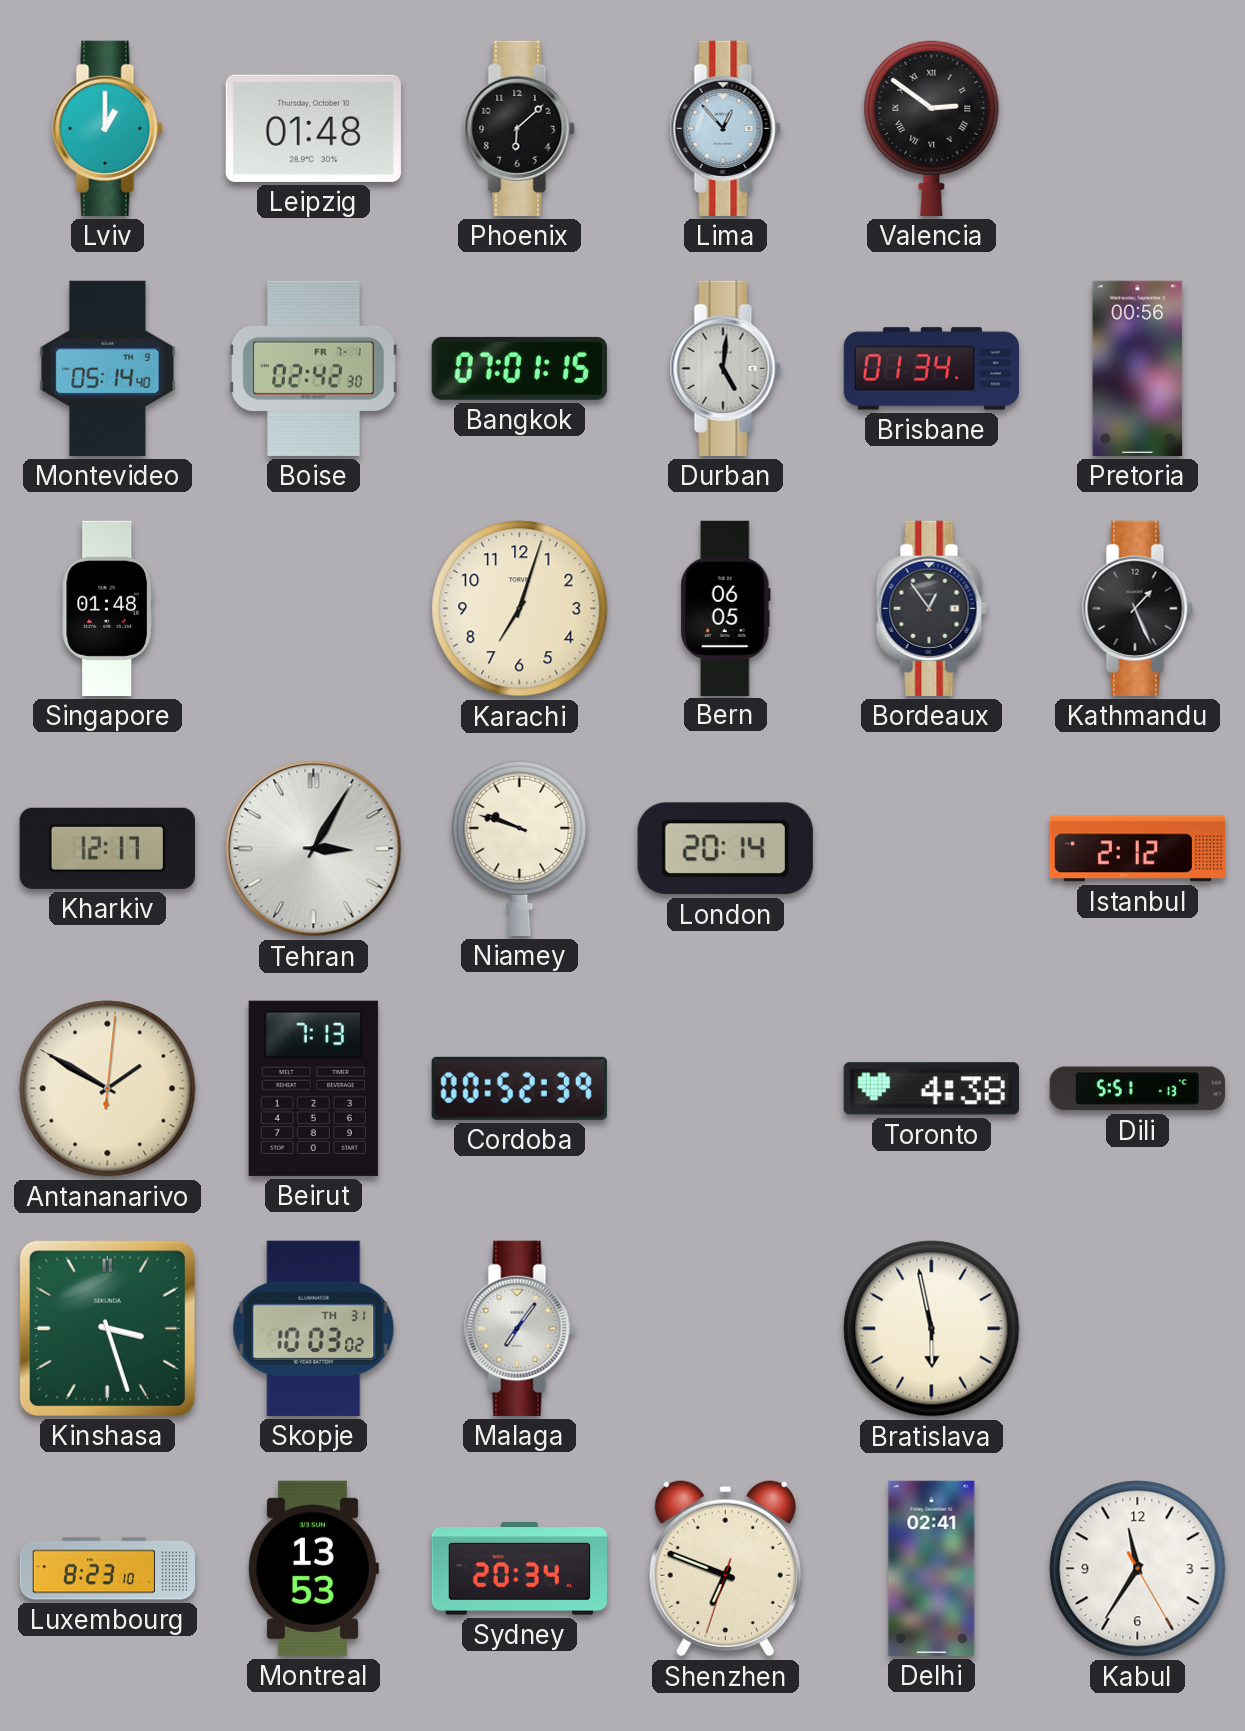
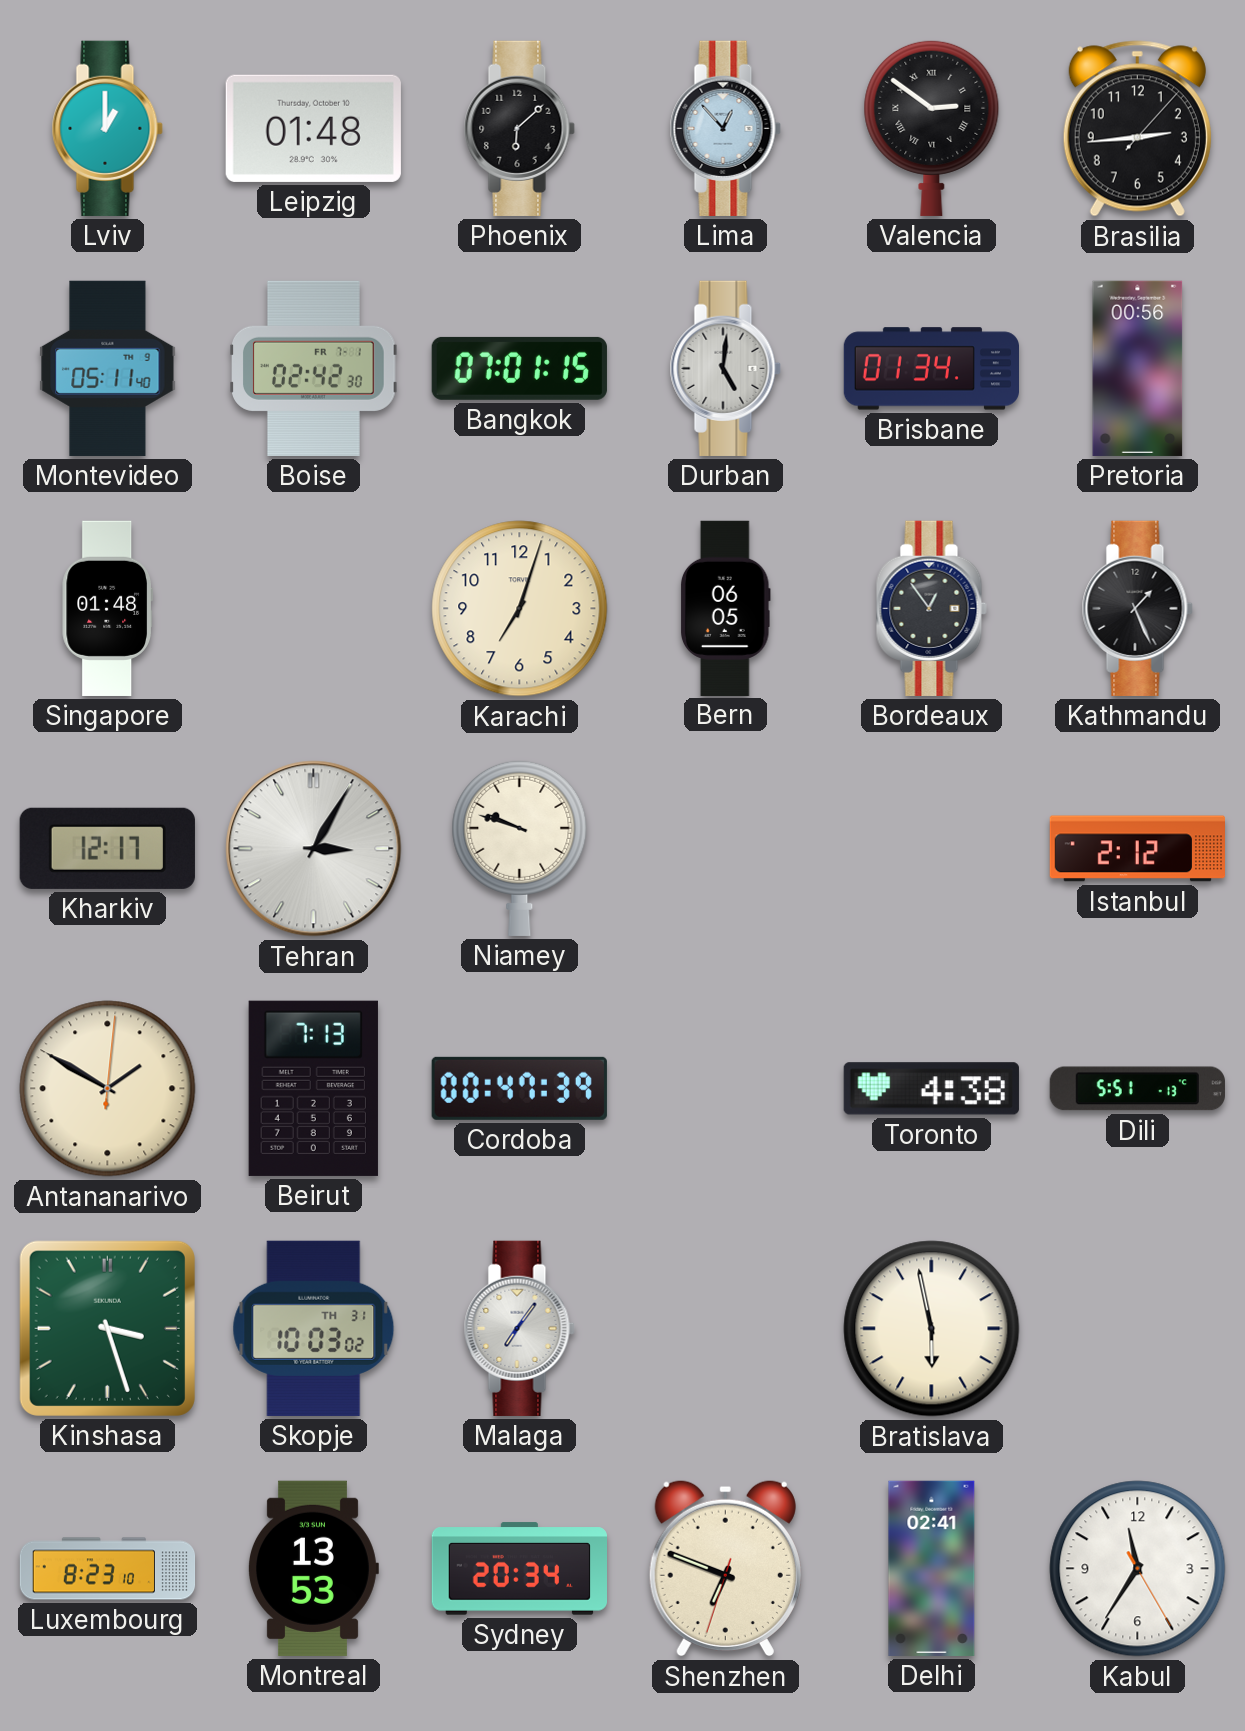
Brasilia: none -> 2:44 (1137, 129)
Montevideo: 05:14 -> 05:11 (108, 368)
London: 20:14 -> none (725, 849)
Cordoba: 00:52 -> 00:47 (519, 1088)
